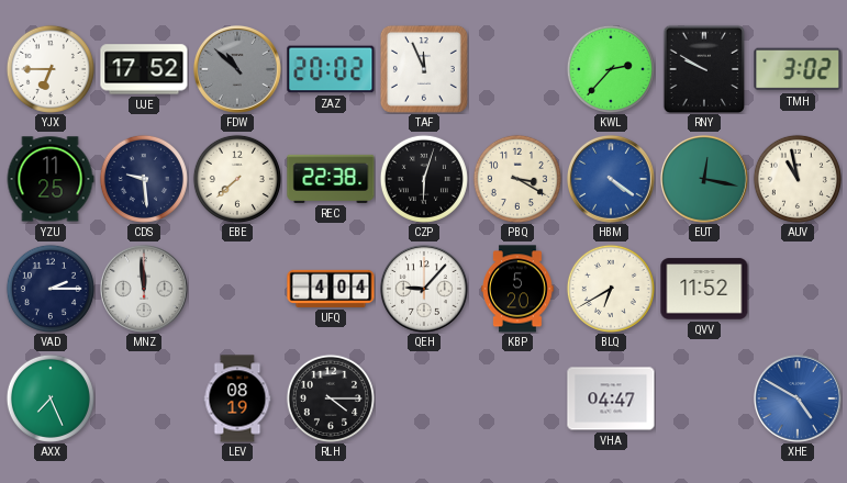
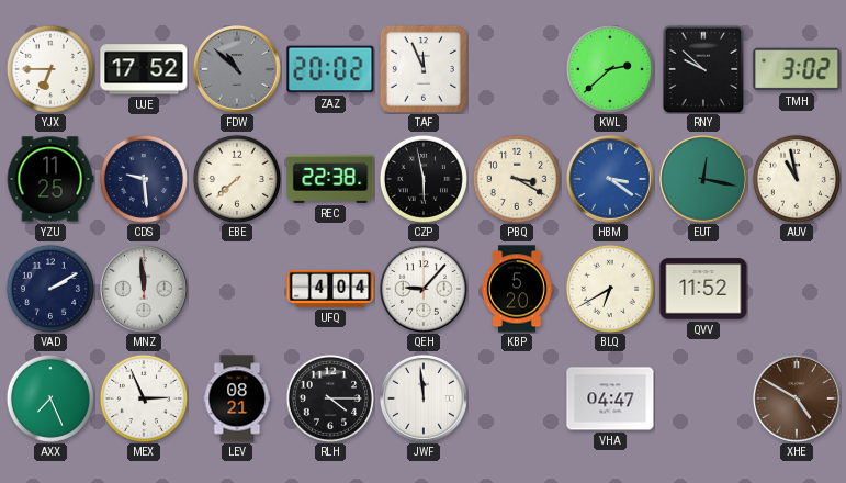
KWL: 2:37 -> 2:38 (610, 69)
RNY: 9:50 -> 9:52 (703, 69)
CZP: 6:03 -> 5:58 (424, 179)
HBM: 4:21 -> 3:21 (611, 180)
VAD: 2:15 -> 2:10 (50, 289)
MEX: none -> 2:56 (144, 398)
LEV: 08:19 -> 08:21 (237, 398)
JWF: none -> 11:59 (425, 400)
XHE dial: blue -> brown (798, 400)
